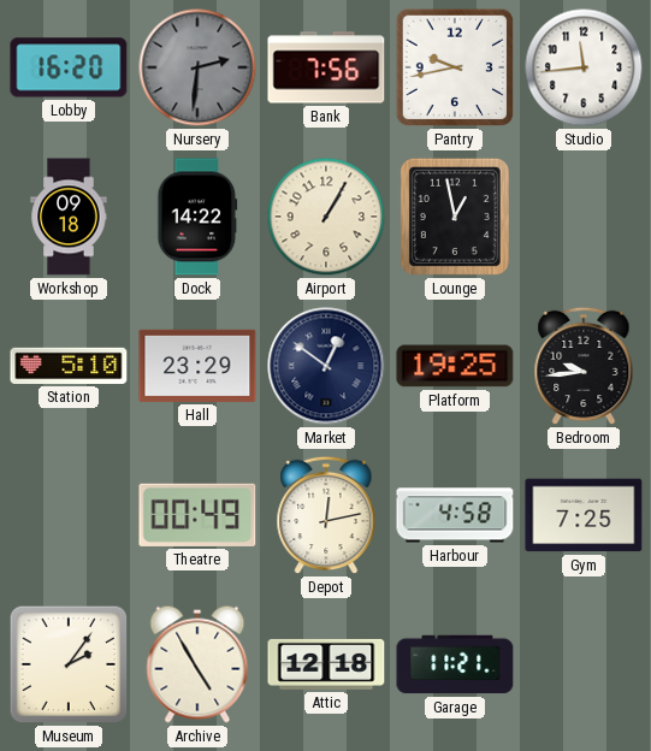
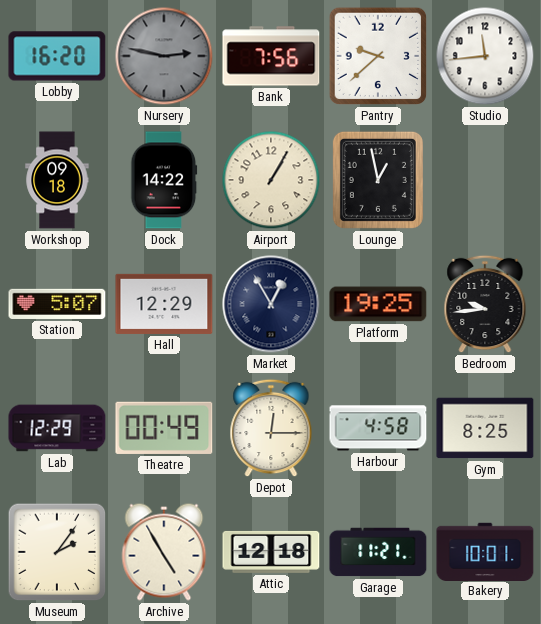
Nursery: 2:31 -> 2:47 (164, 56)
Pantry: 9:43 -> 9:38 (378, 56)
Station: 5:10 -> 5:07 (57, 304)
Hall: 23:29 -> 12:29 (164, 304)
Market: 12:51 -> 12:55 (271, 304)
Lab: none -> 12:29 (57, 428)
Depot: 12:13 -> 12:15 (271, 428)
Gym: 7:25 -> 8:25 (485, 428)
Bakery: none -> 10:01 (485, 551)
